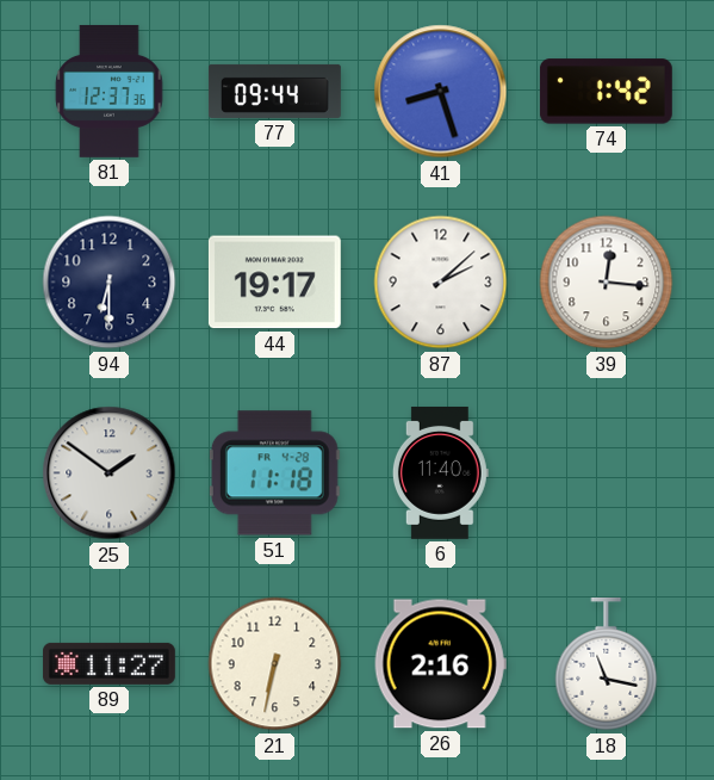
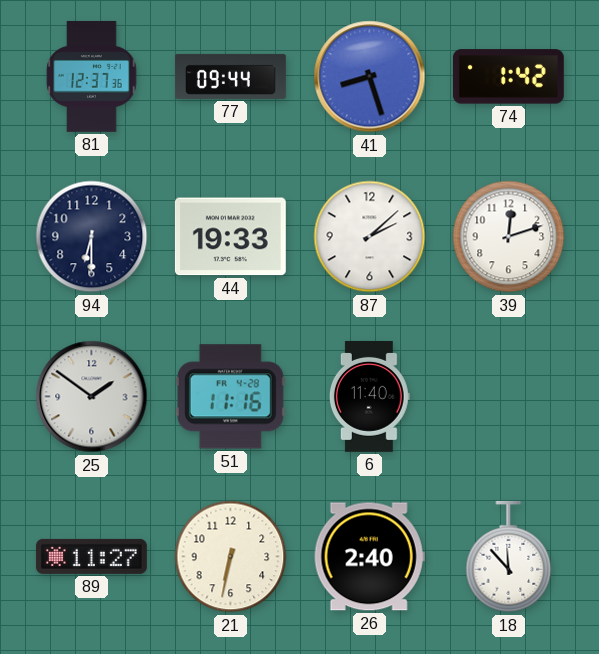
44: 19:17 -> 19:33 (230, 237)
39: 12:16 -> 12:12 (509, 237)
51: 11:18 -> 11:16 (230, 397)
26: 2:16 -> 2:40 (369, 557)
18: 11:17 -> 11:53 (509, 557)
